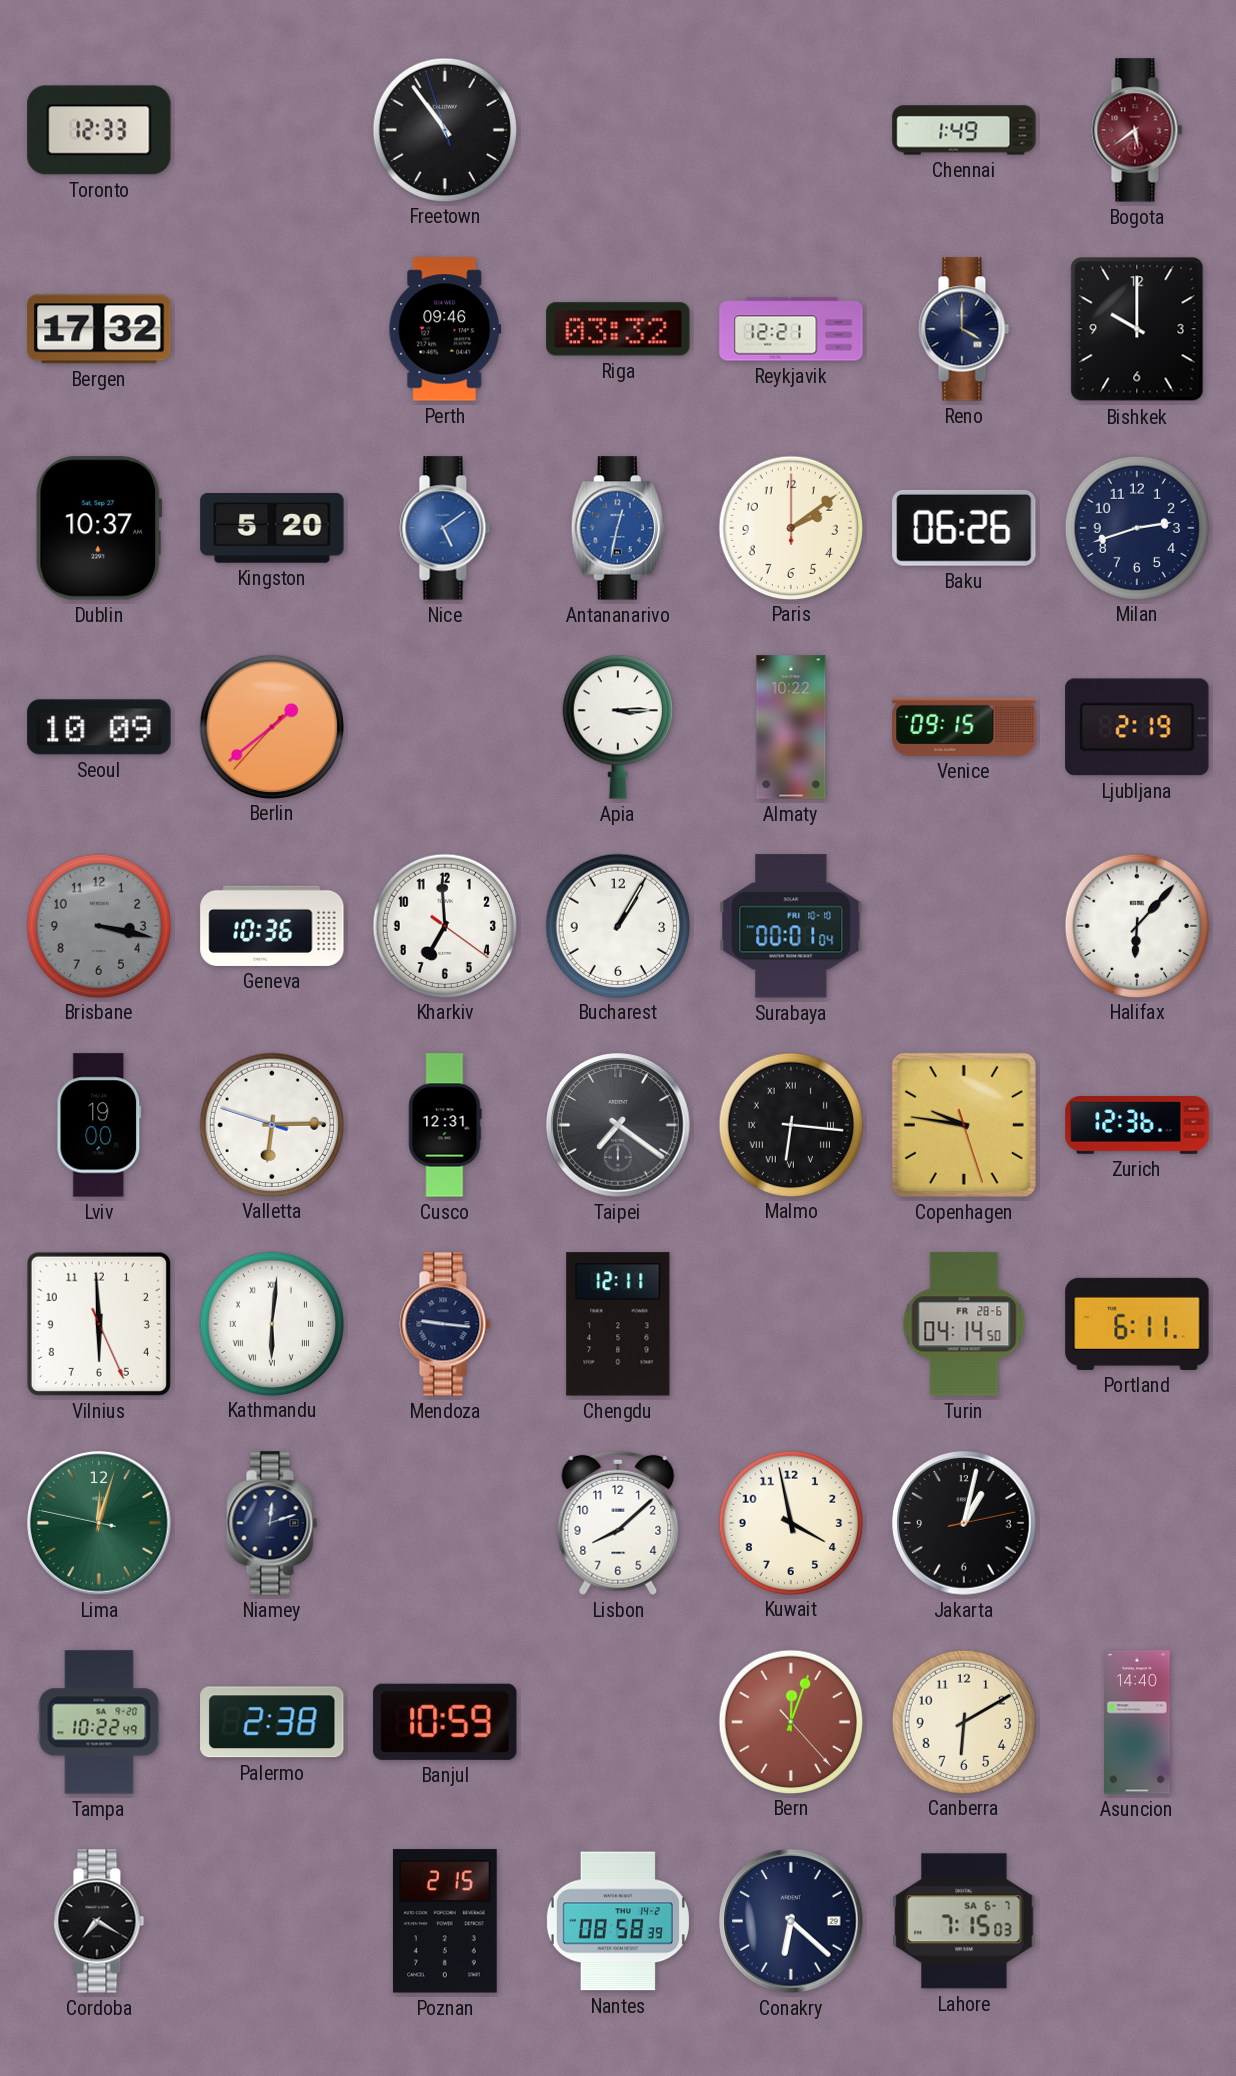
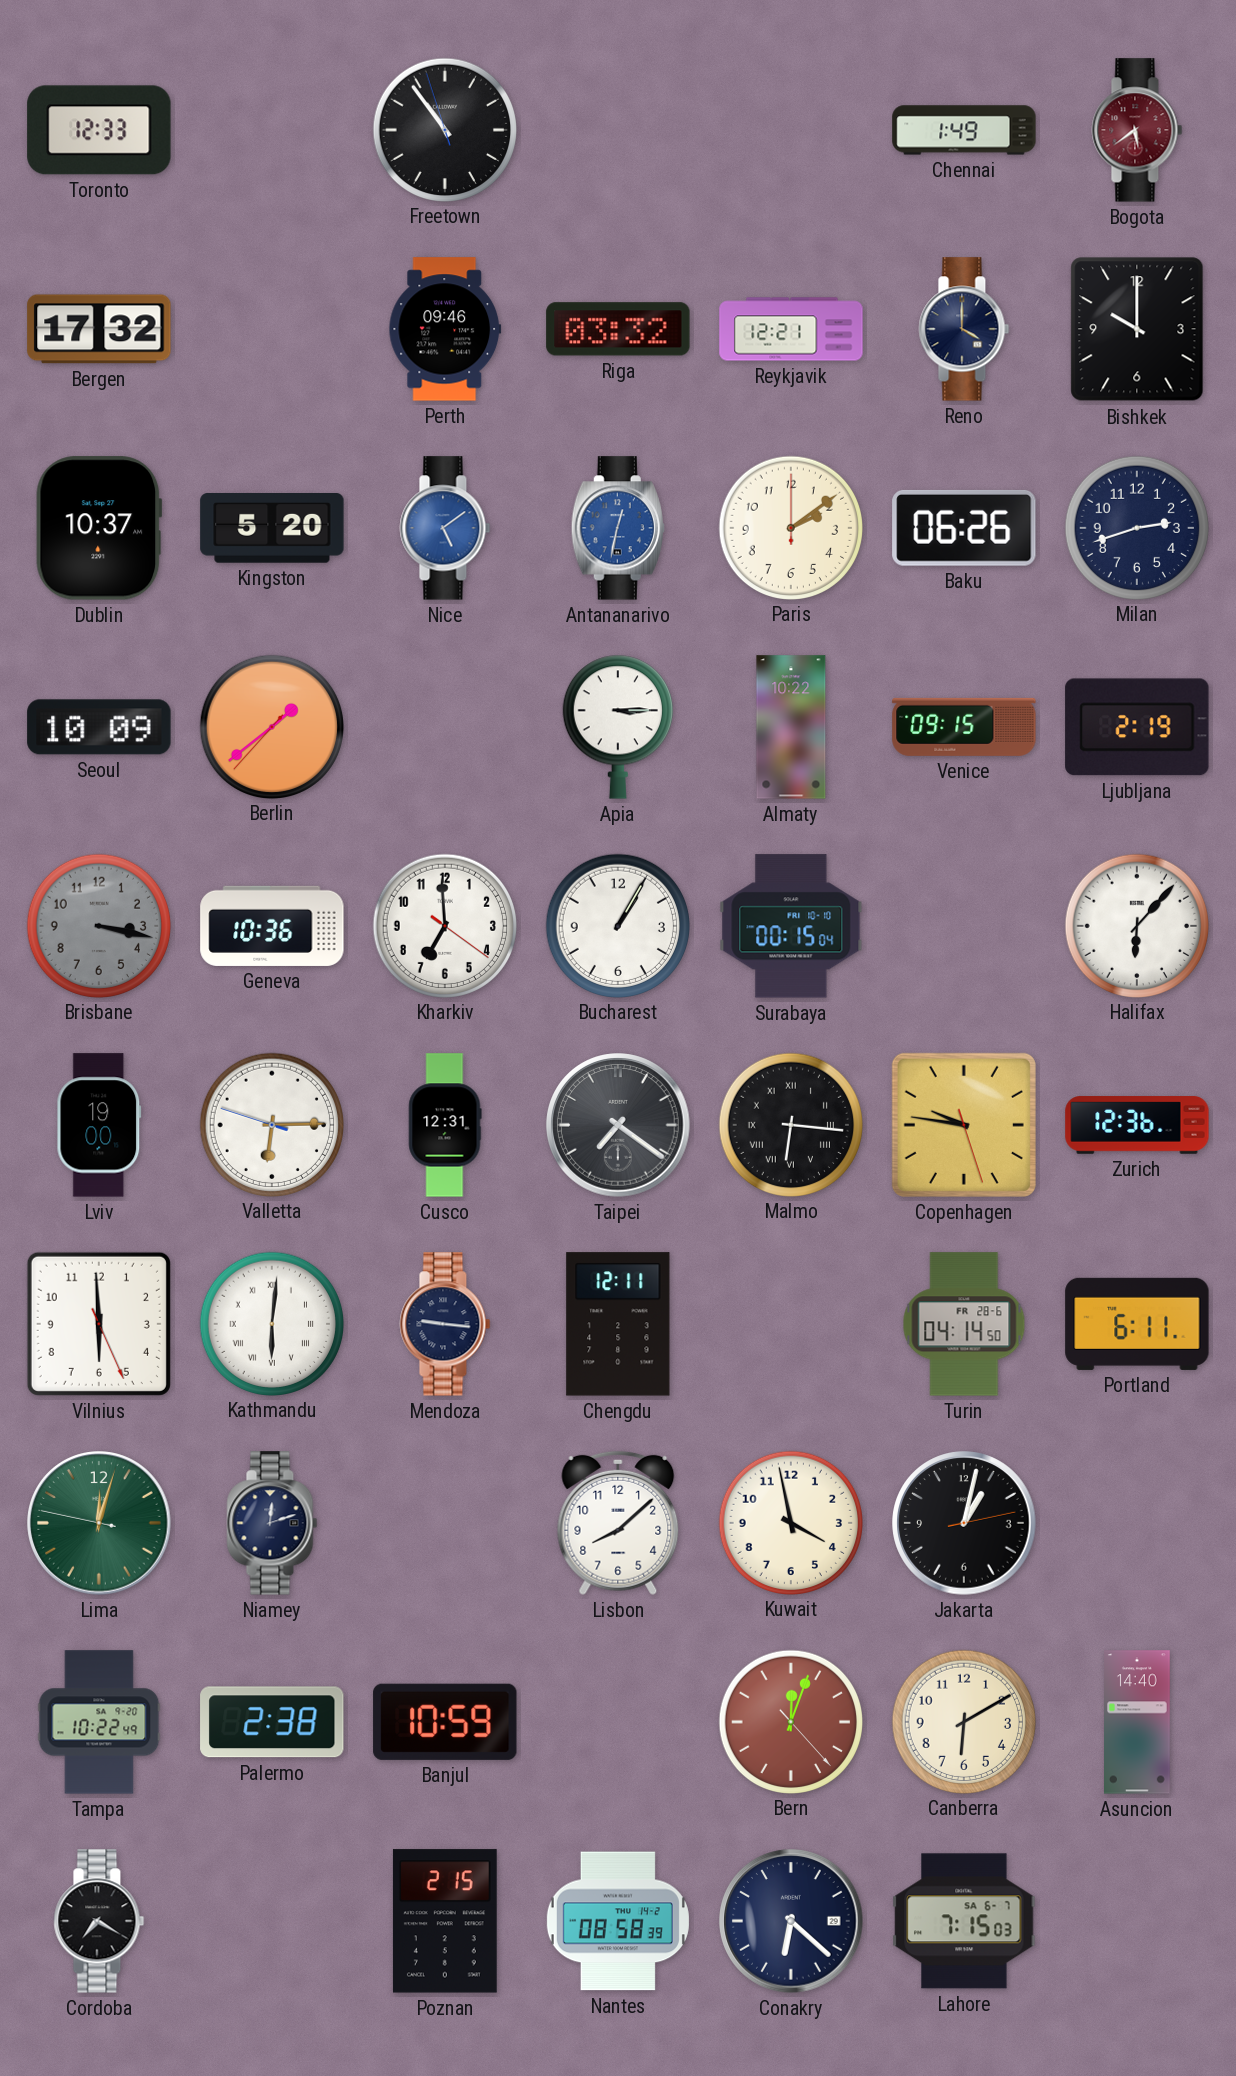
Surabaya: 00:01 -> 00:15 (791, 926)
